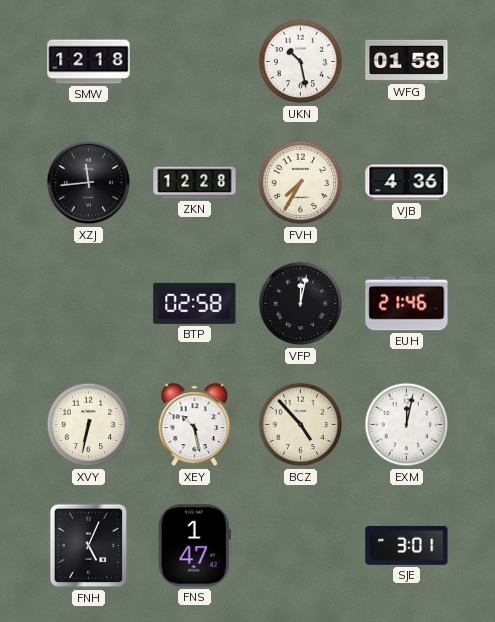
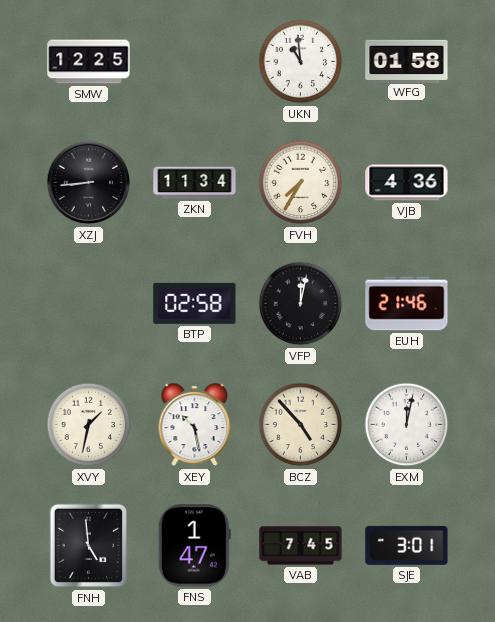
SMW: 12:18 -> 12:25 (89, 62)
UKN: 10:28 -> 10:59 (301, 62)
XZJ: 11:44 -> 8:44 (89, 183)
ZKN: 12:28 -> 11:34 (195, 183)
XVY: 6:32 -> 1:32 (89, 425)
FNH: 5:04 -> 4:59 (88, 546)
VAB: none -> 7:45 (301, 546)
